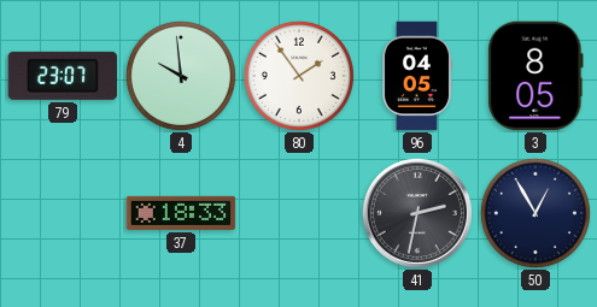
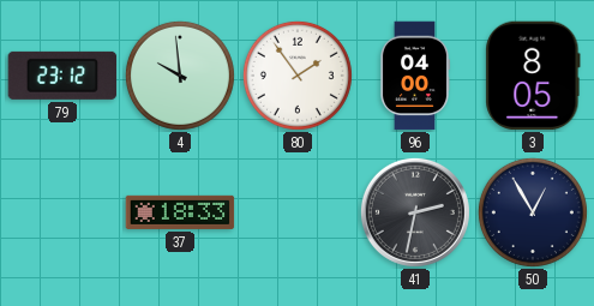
79: 23:07 -> 23:12 (62, 76)
96: 04:05 -> 04:00 (414, 76)
